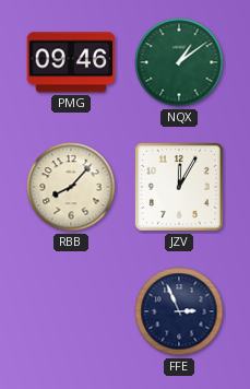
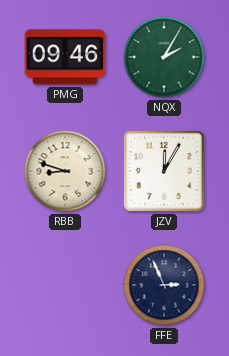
NQX: 1:09 -> 2:05 (164, 57)
RBB: 8:07 -> 8:48 (65, 171)
